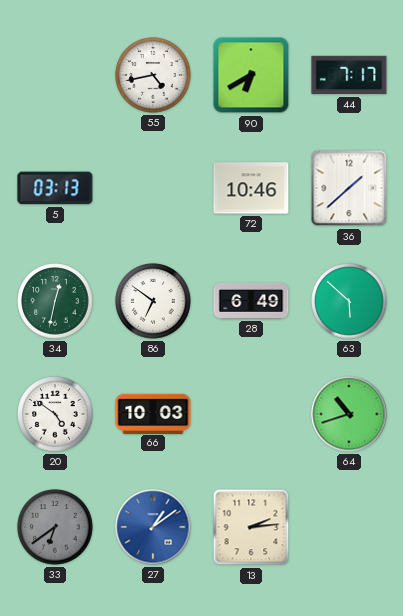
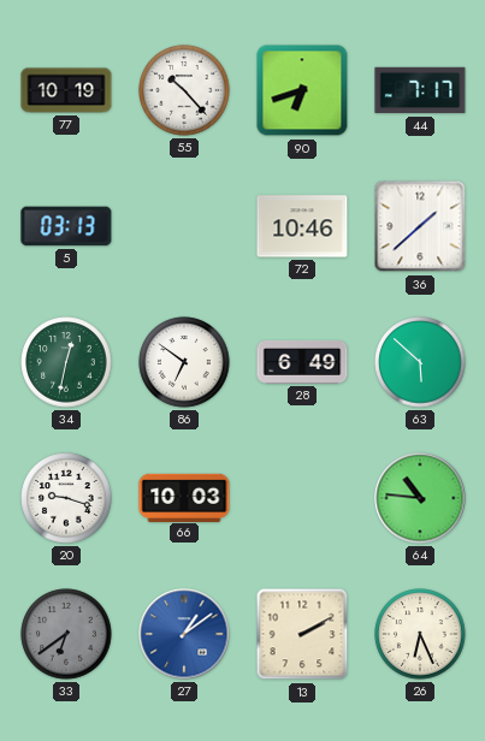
77: none -> 10:19 (66, 90)
55: 4:43 -> 10:23 (184, 90)
90: 6:40 -> 6:42 (302, 90)
20: 4:51 -> 9:18 (66, 498)
64: 10:42 -> 10:46 (420, 498)
13: 2:14 -> 2:10 (302, 634)
26: none -> 6:26 (420, 634)
